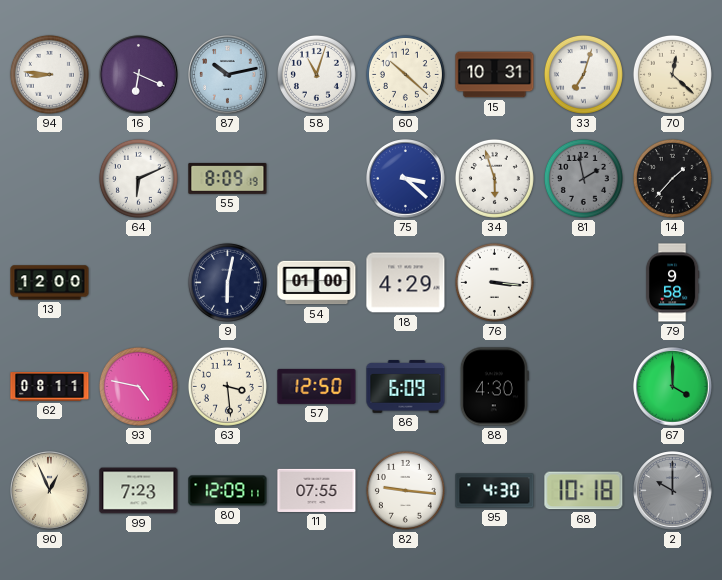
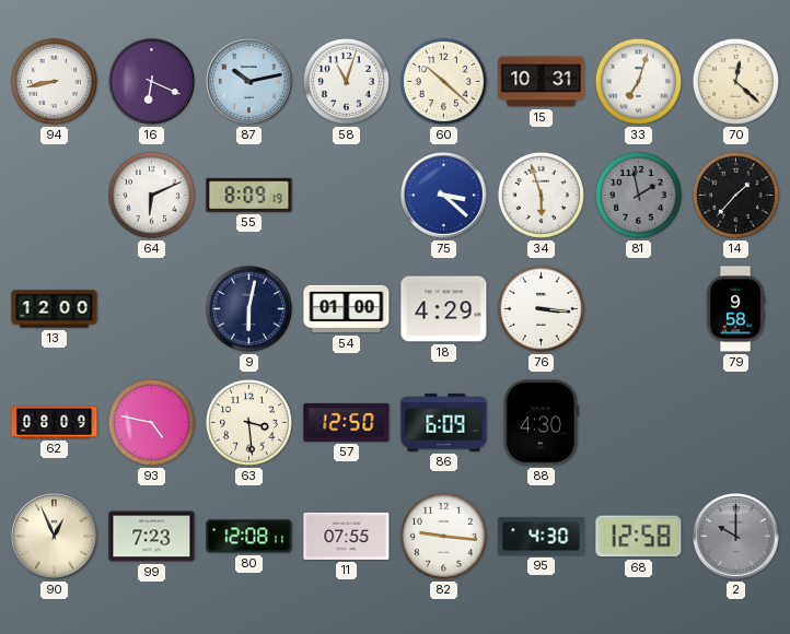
94: 8:46 -> 8:43 (54, 81)
62: 08:11 -> 08:09 (55, 423)
67: 4:00 -> none (673, 387)
80: 12:09 -> 12:08 (249, 537)
68: 10:18 -> 12:58 (639, 537)
